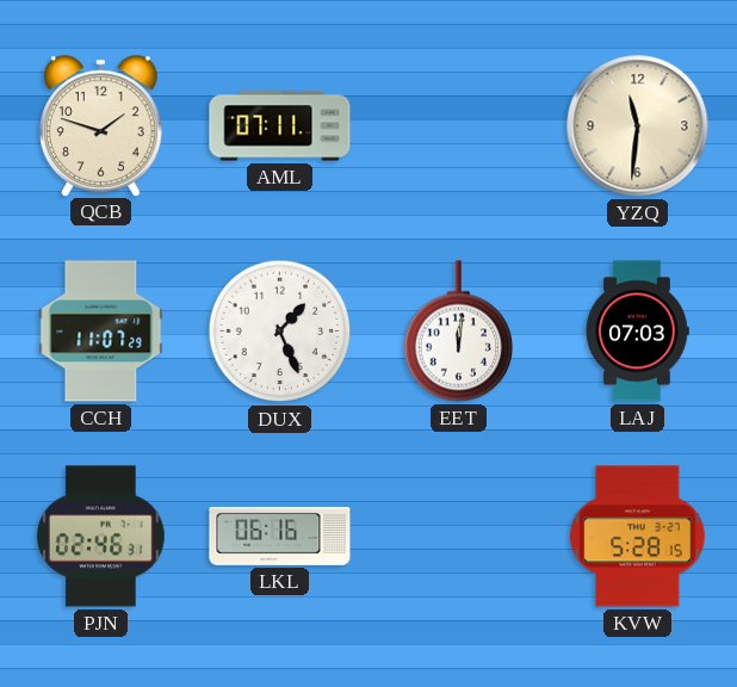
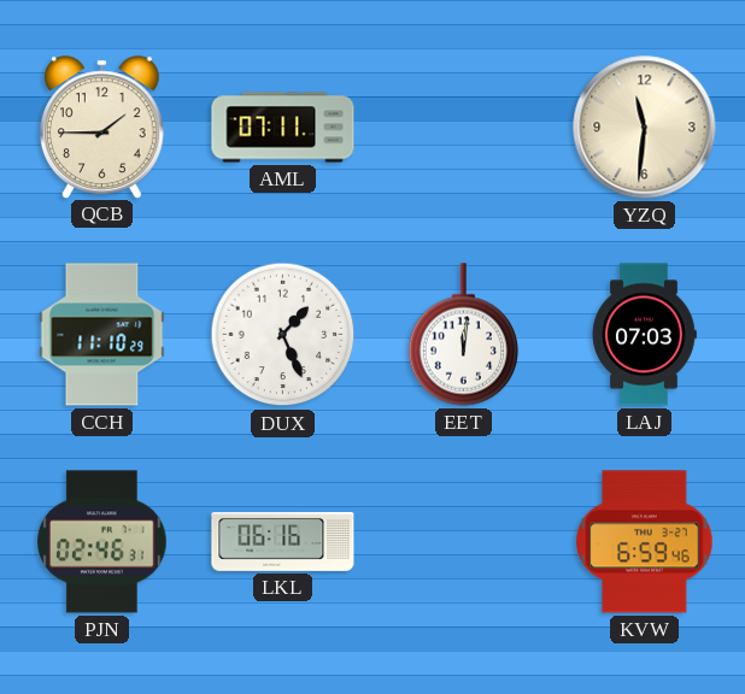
QCB: 1:48 -> 1:45 (102, 127)
CCH: 11:07 -> 11:10 (102, 335)
KVW: 5:28 -> 6:59 (645, 542)
